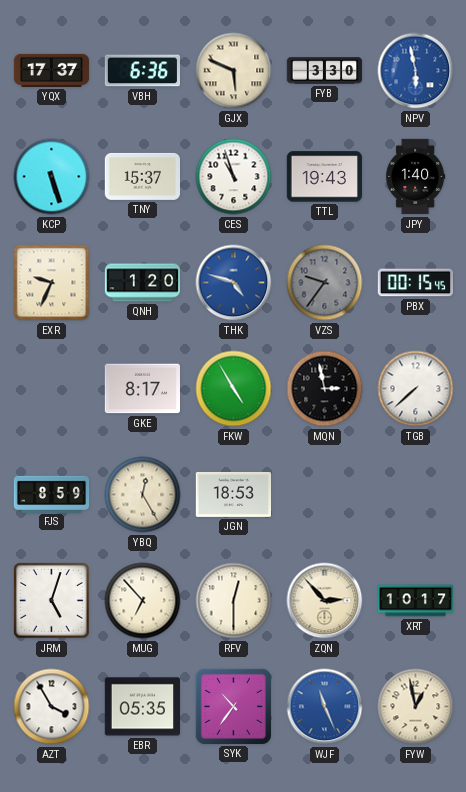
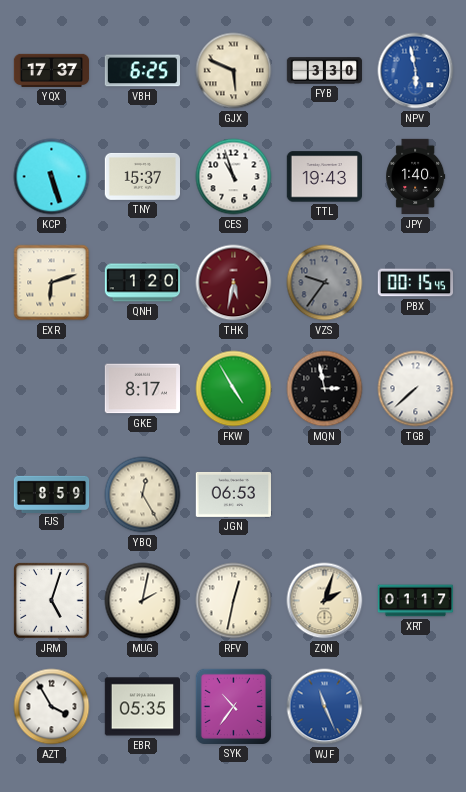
VBH: 6:36 -> 6:25 (142, 71)
EXR: 9:34 -> 6:12 (52, 283)
THK: 4:48 -> 5:32 (234, 283)
THK dial: blue -> burgundy (234, 283)
JGN: 18:53 -> 06:53 (233, 494)
MUG: 6:53 -> 2:02 (143, 601)
RFV: 12:30 -> 12:32 (234, 601)
ZQN: 2:53 -> 2:03 (325, 601)
XRT: 10:17 -> 01:17 (416, 601)
FYW: 12:58 -> none (416, 707)
